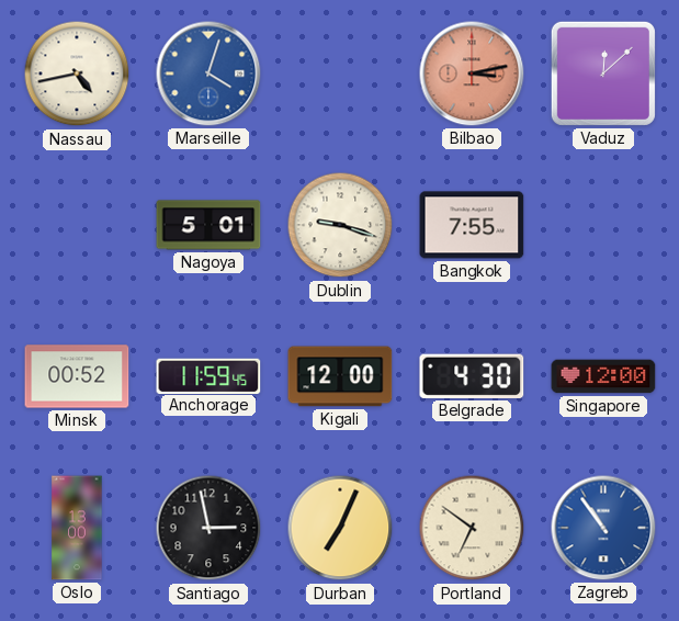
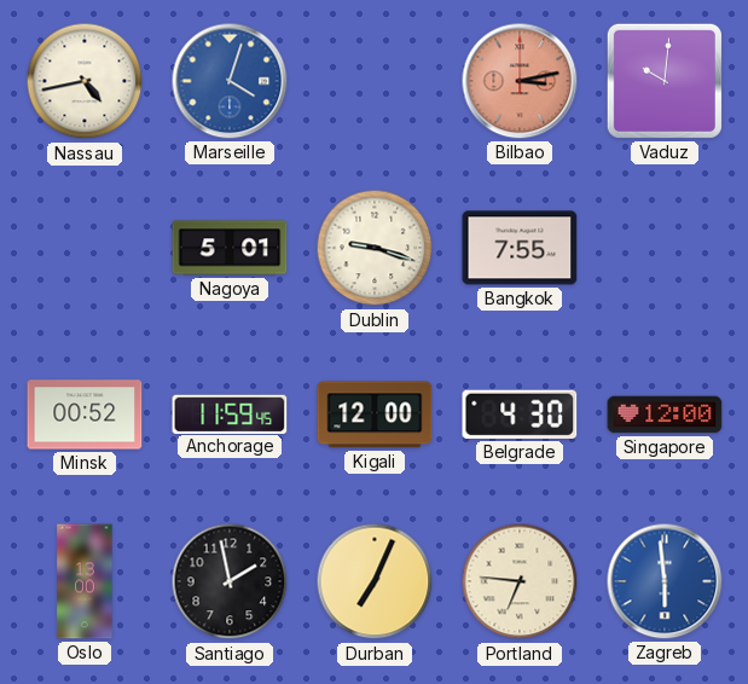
Vaduz: 12:08 -> 10:01 (665, 81)
Santiago: 2:58 -> 1:58 (230, 581)
Portland: 6:51 -> 6:46 (520, 581)
Zagreb: 10:54 -> 5:59 (665, 581)
